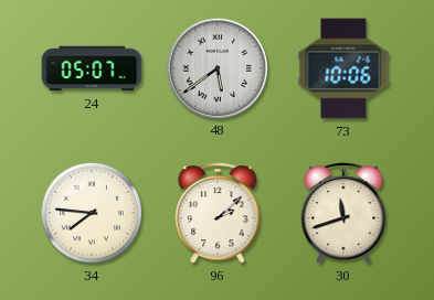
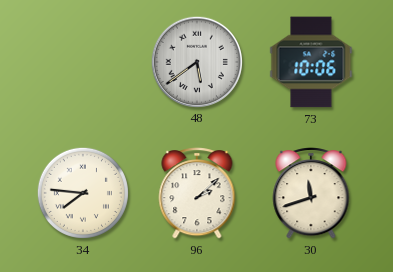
24: 05:07 -> none (92, 68)
